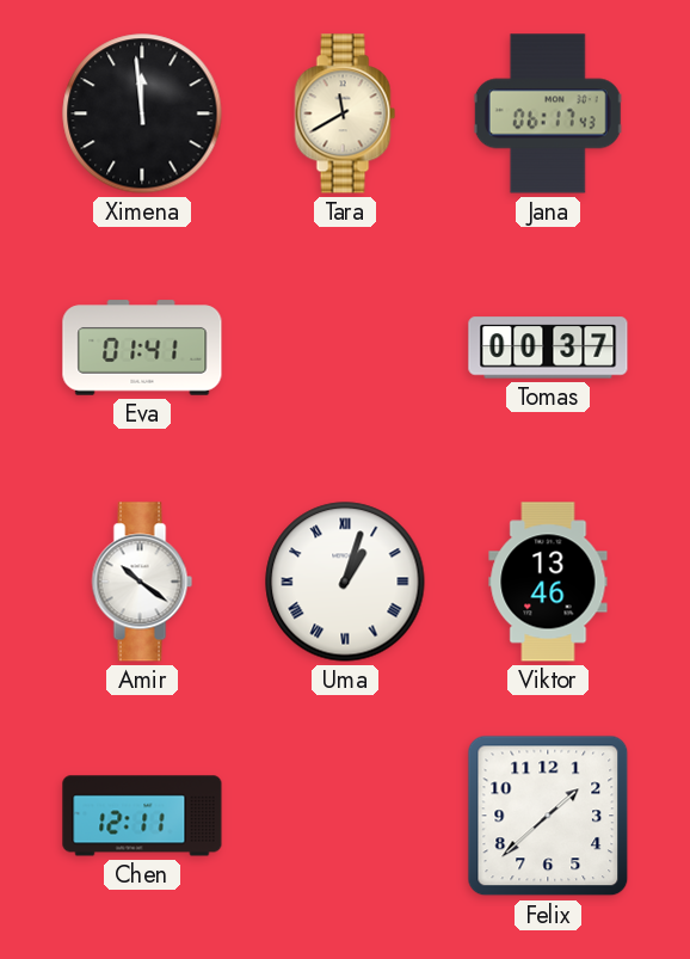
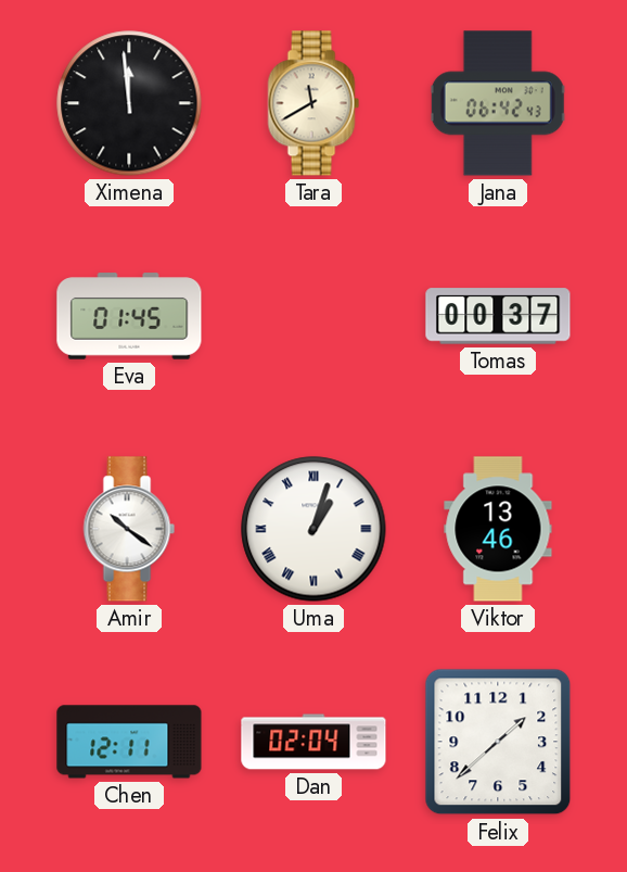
Jana: 06:17 -> 06:42 (498, 103)
Eva: 01:41 -> 01:45 (129, 316)
Dan: none -> 02:04 (313, 742)
